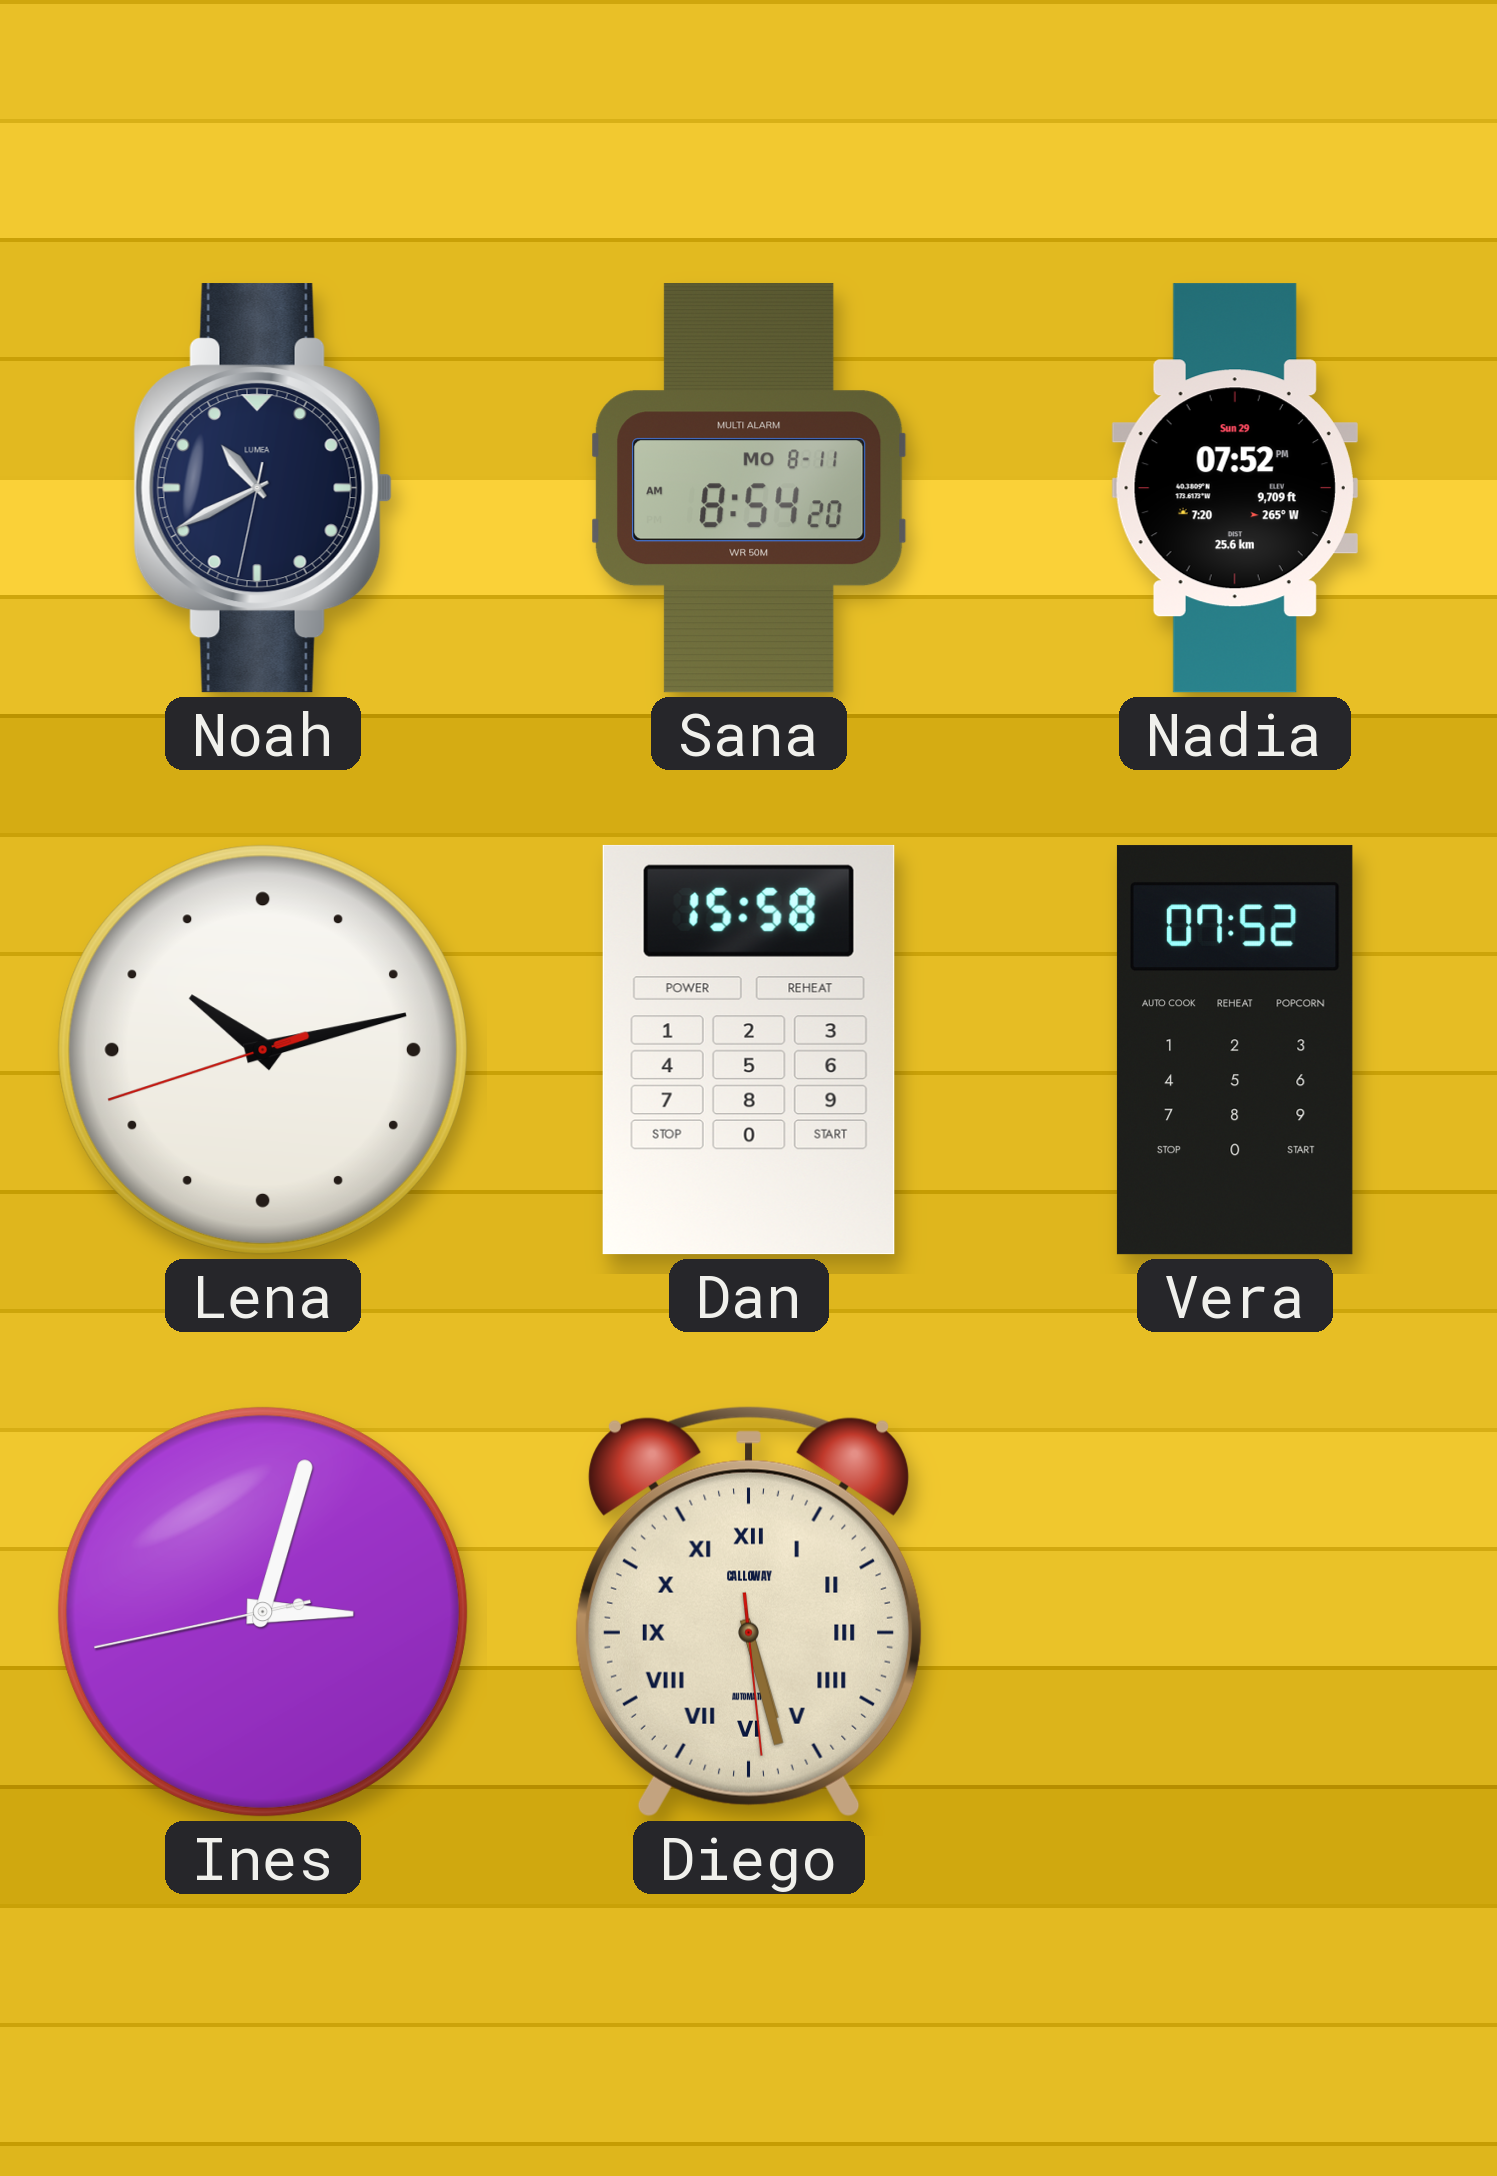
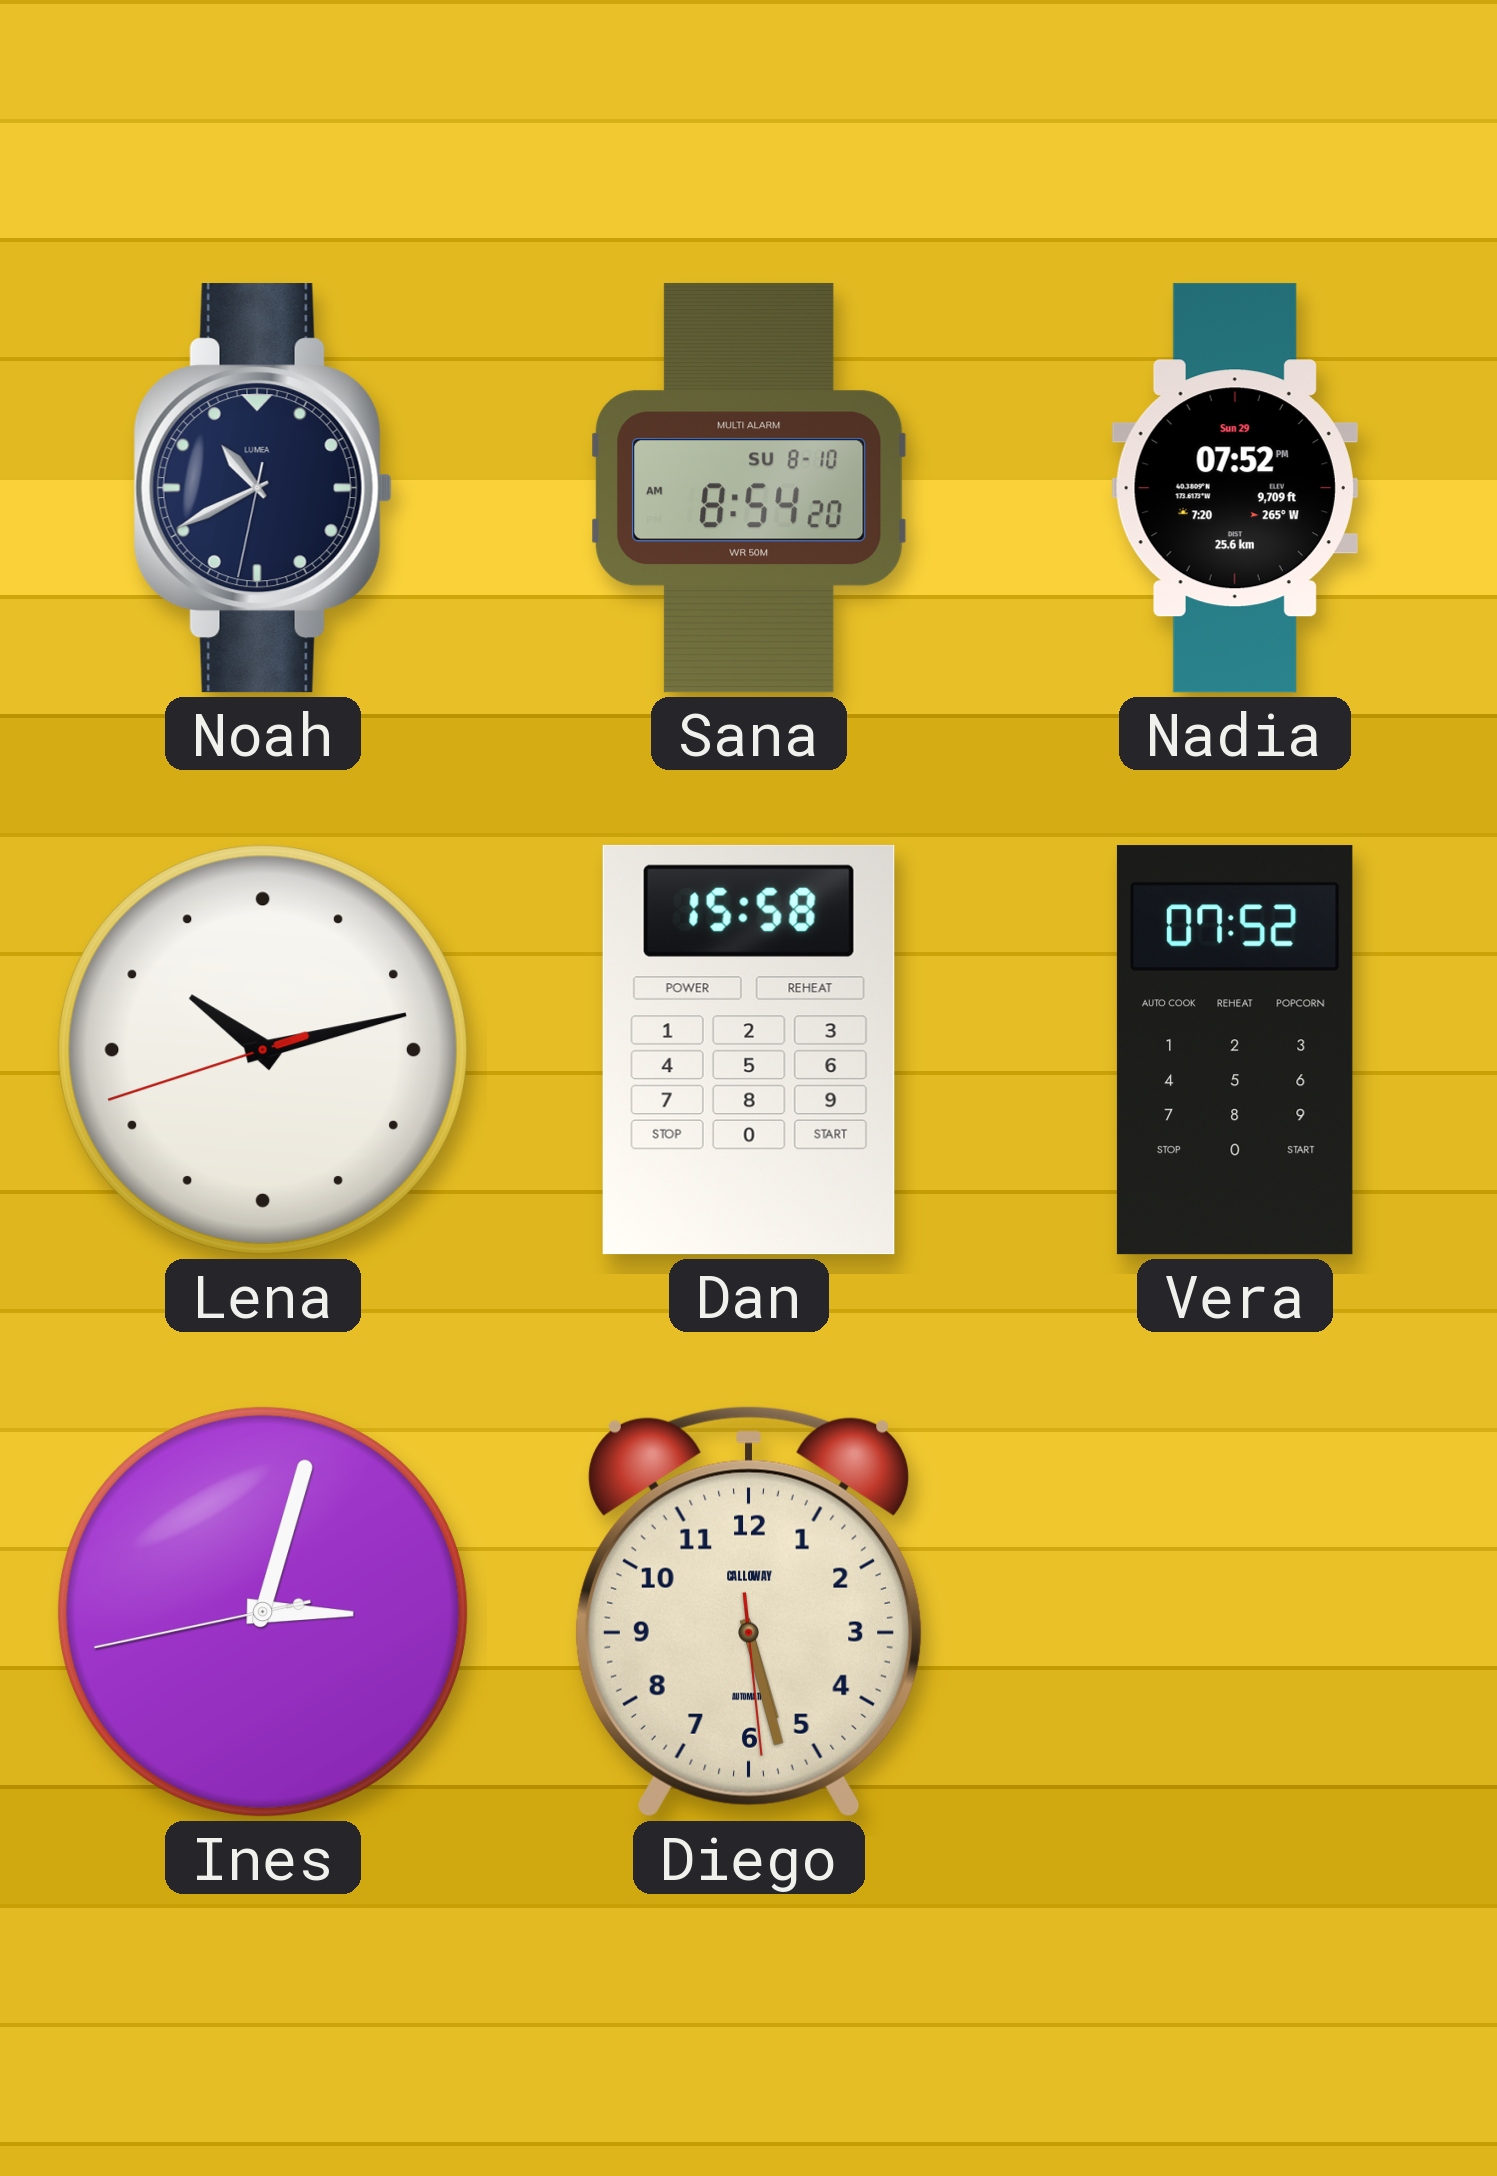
Sana date: MO 8-11 -> SU 8-10 (749, 488)
Diego numerals: Roman -> Arabic (749, 1612)
